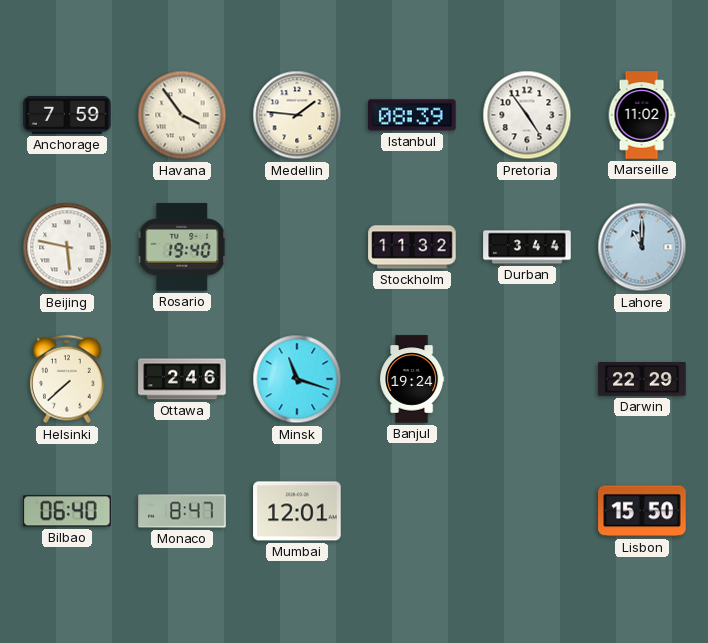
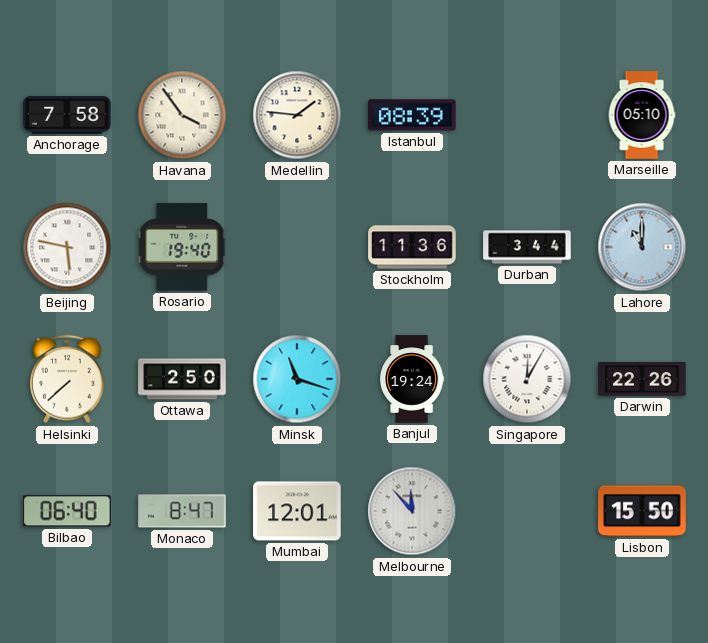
Anchorage: 7:59 -> 7:58 (67, 115)
Pretoria: 4:54 -> none (527, 115)
Marseille: 11:02 -> 05:10 (642, 115)
Stockholm: 11:32 -> 11:36 (412, 247)
Ottawa: 2:46 -> 2:50 (182, 379)
Singapore: none -> 12:05 (527, 379)
Darwin: 22:29 -> 22:26 (642, 380)
Melbourne: none -> 11:53 (412, 511)
